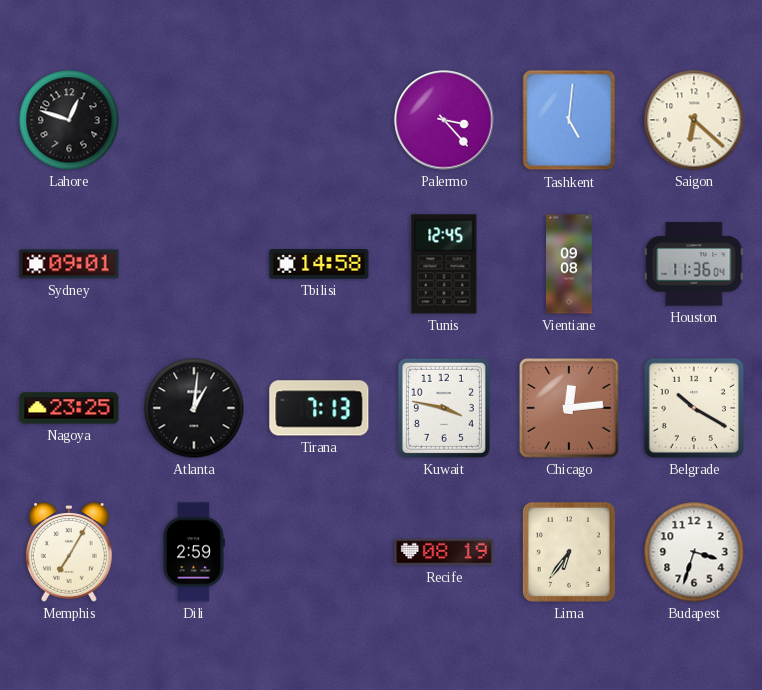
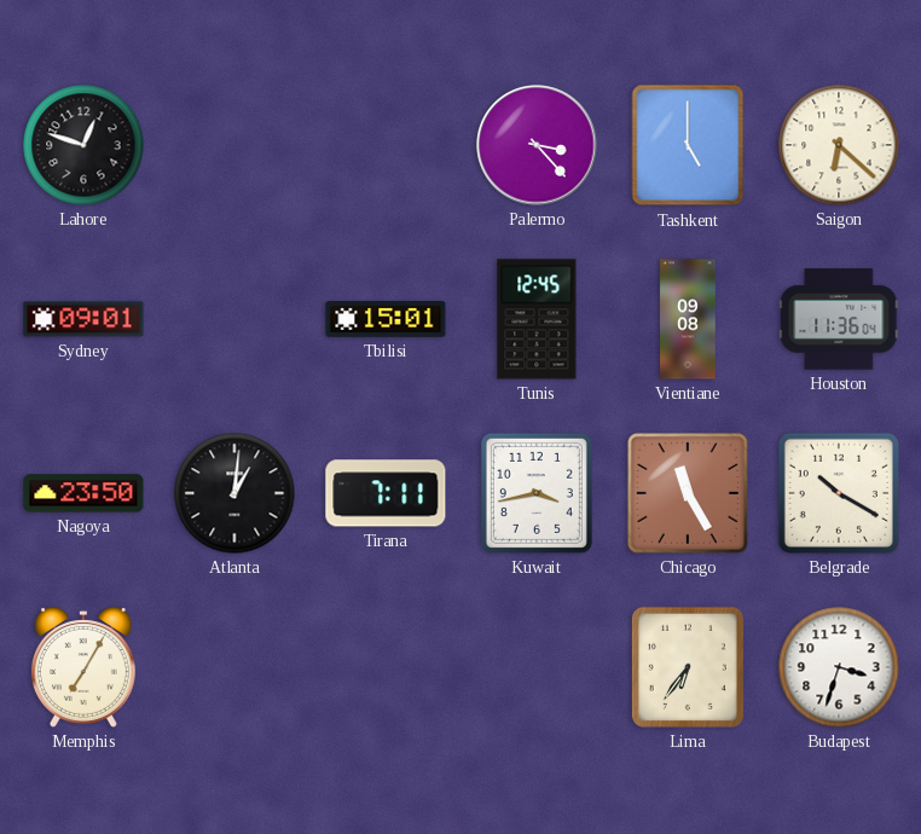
Tashkent: 5:01 -> 5:00 (688, 145)
Tbilisi: 14:58 -> 15:01 (386, 320)
Nagoya: 23:25 -> 23:50 (83, 493)
Tirana: 7:13 -> 7:11 (386, 493)
Kuwait: 3:47 -> 3:43 (537, 493)
Chicago: 12:14 -> 11:25 (688, 493)
Dili: 2:59 -> none (194, 552)
Recife: 08:19 -> none (444, 552)
